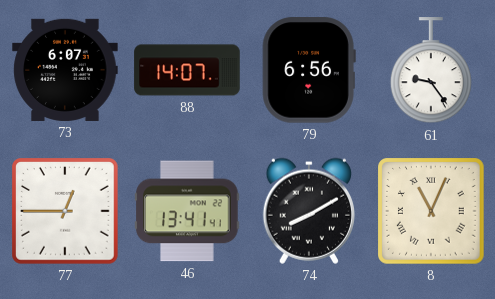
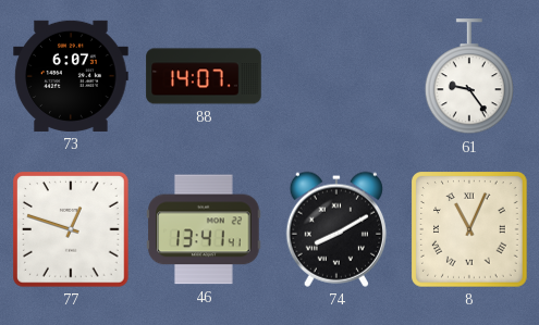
79: 6:56 -> none (309, 70)
77: 12:45 -> 12:48 (71, 229)
